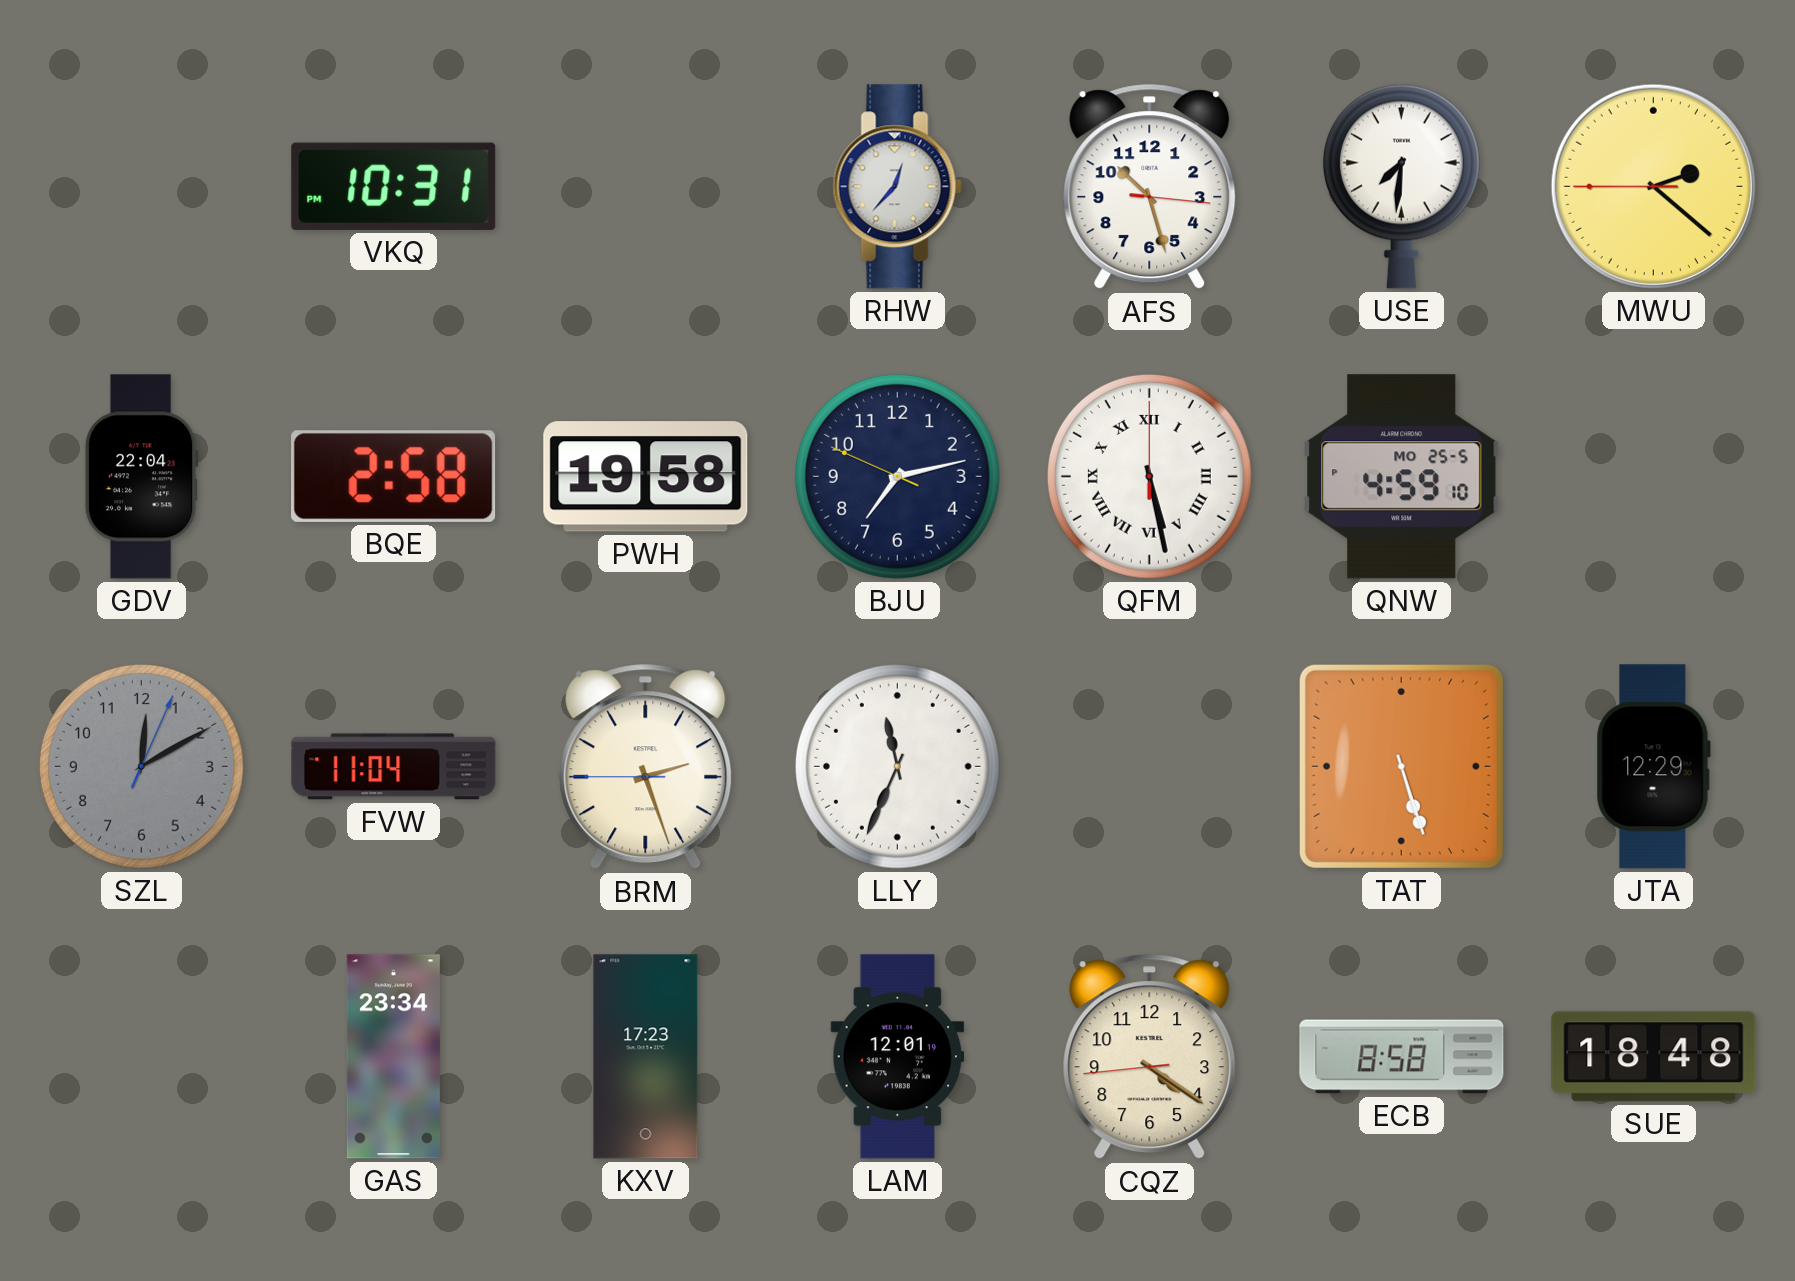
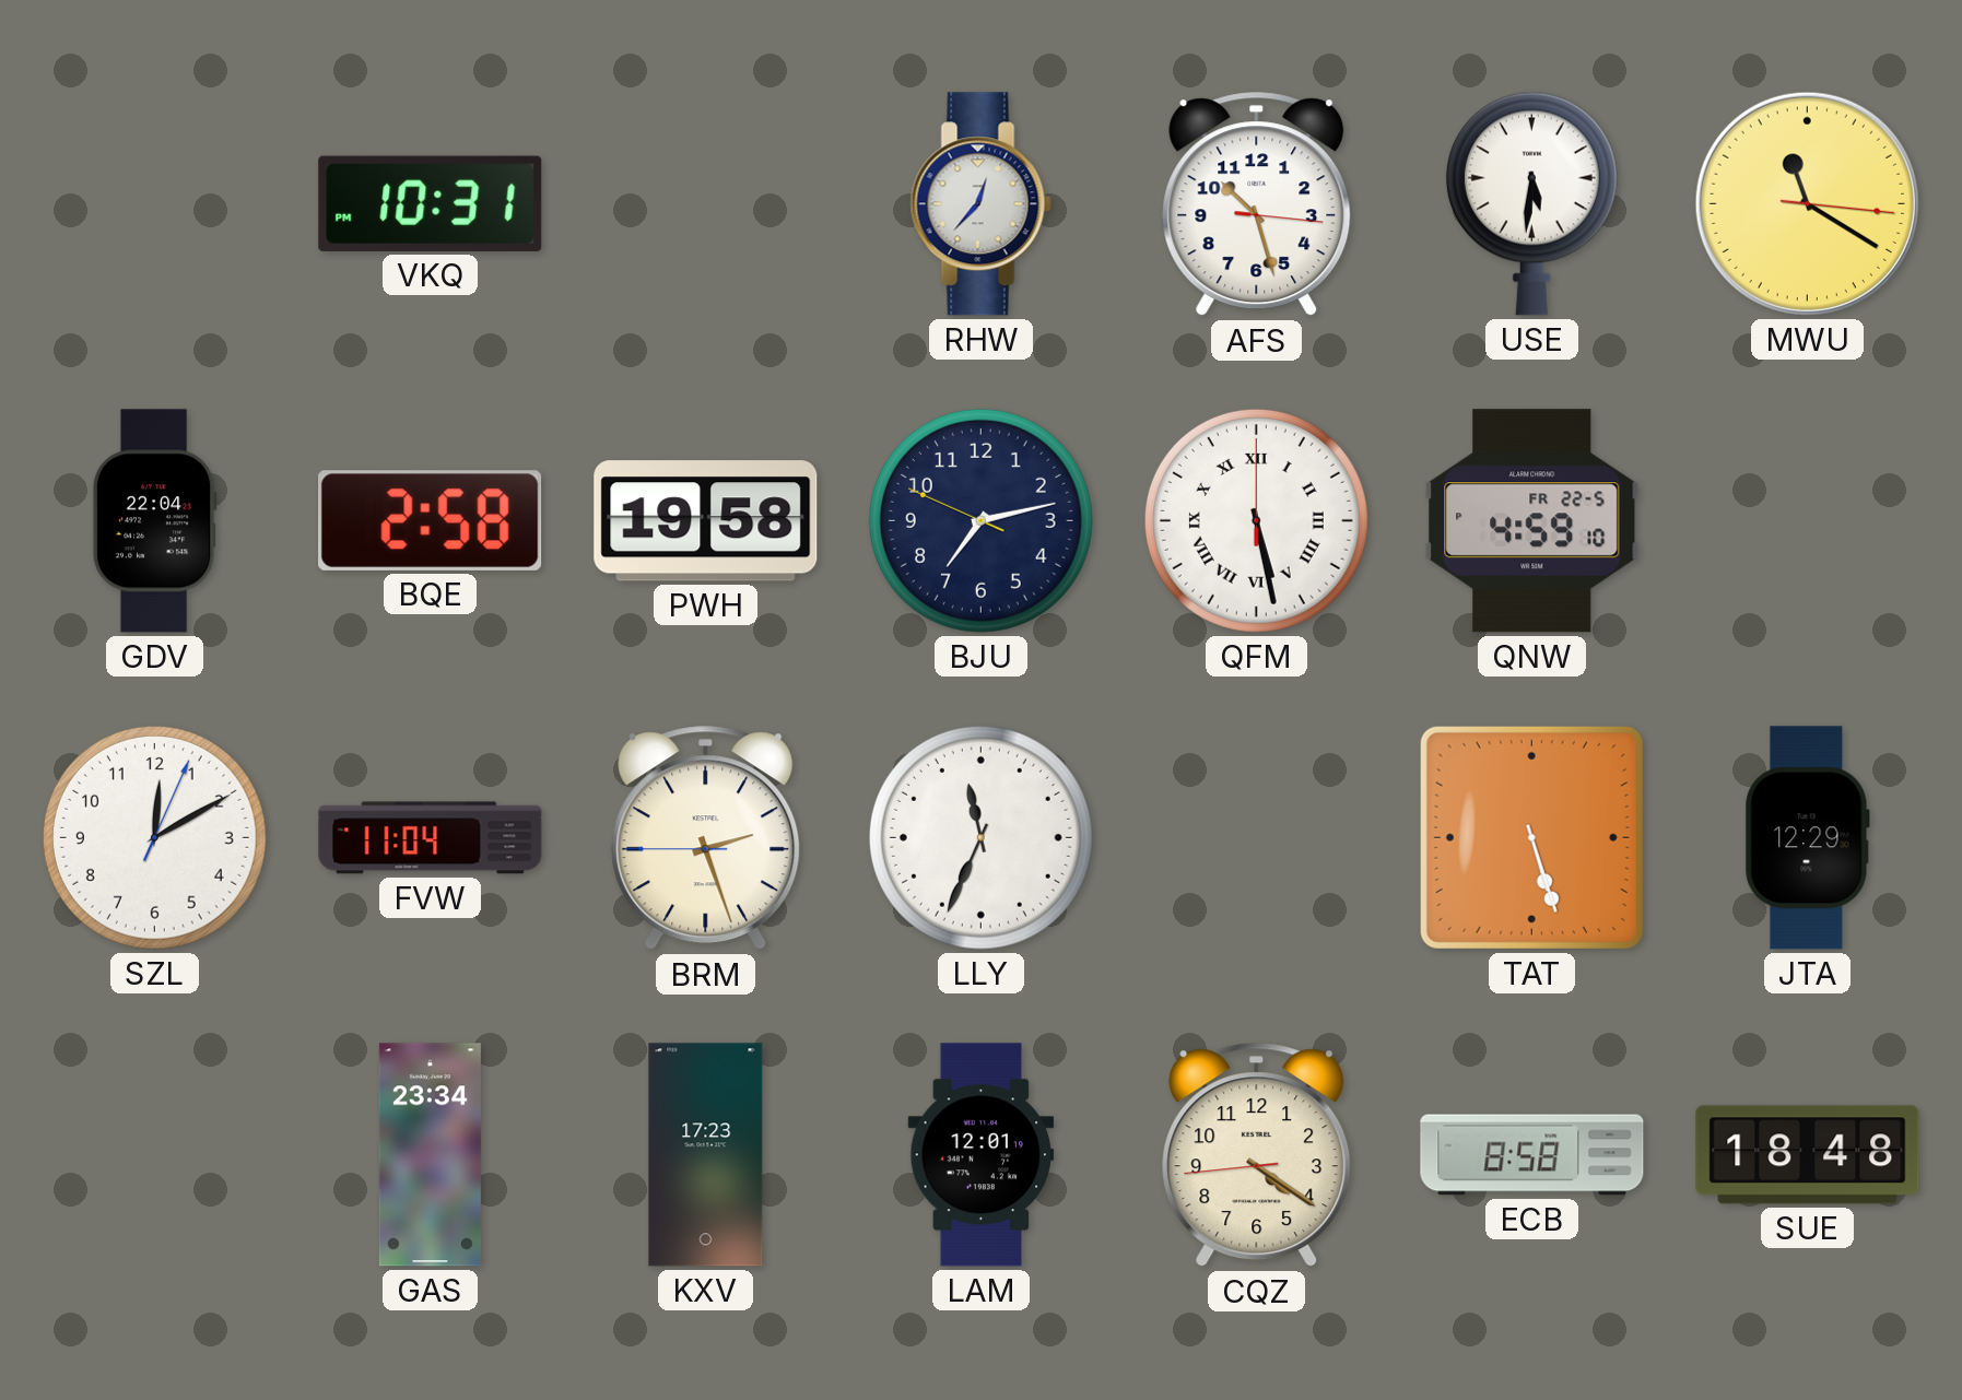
USE: 7:31 -> 5:31 (1531, 203)
MWU: 2:21 -> 11:20 (1807, 203)
QNW date: MO 25-5 -> FR 22-5 (1532, 521)
SZL dial: grey -> white (154, 837)
